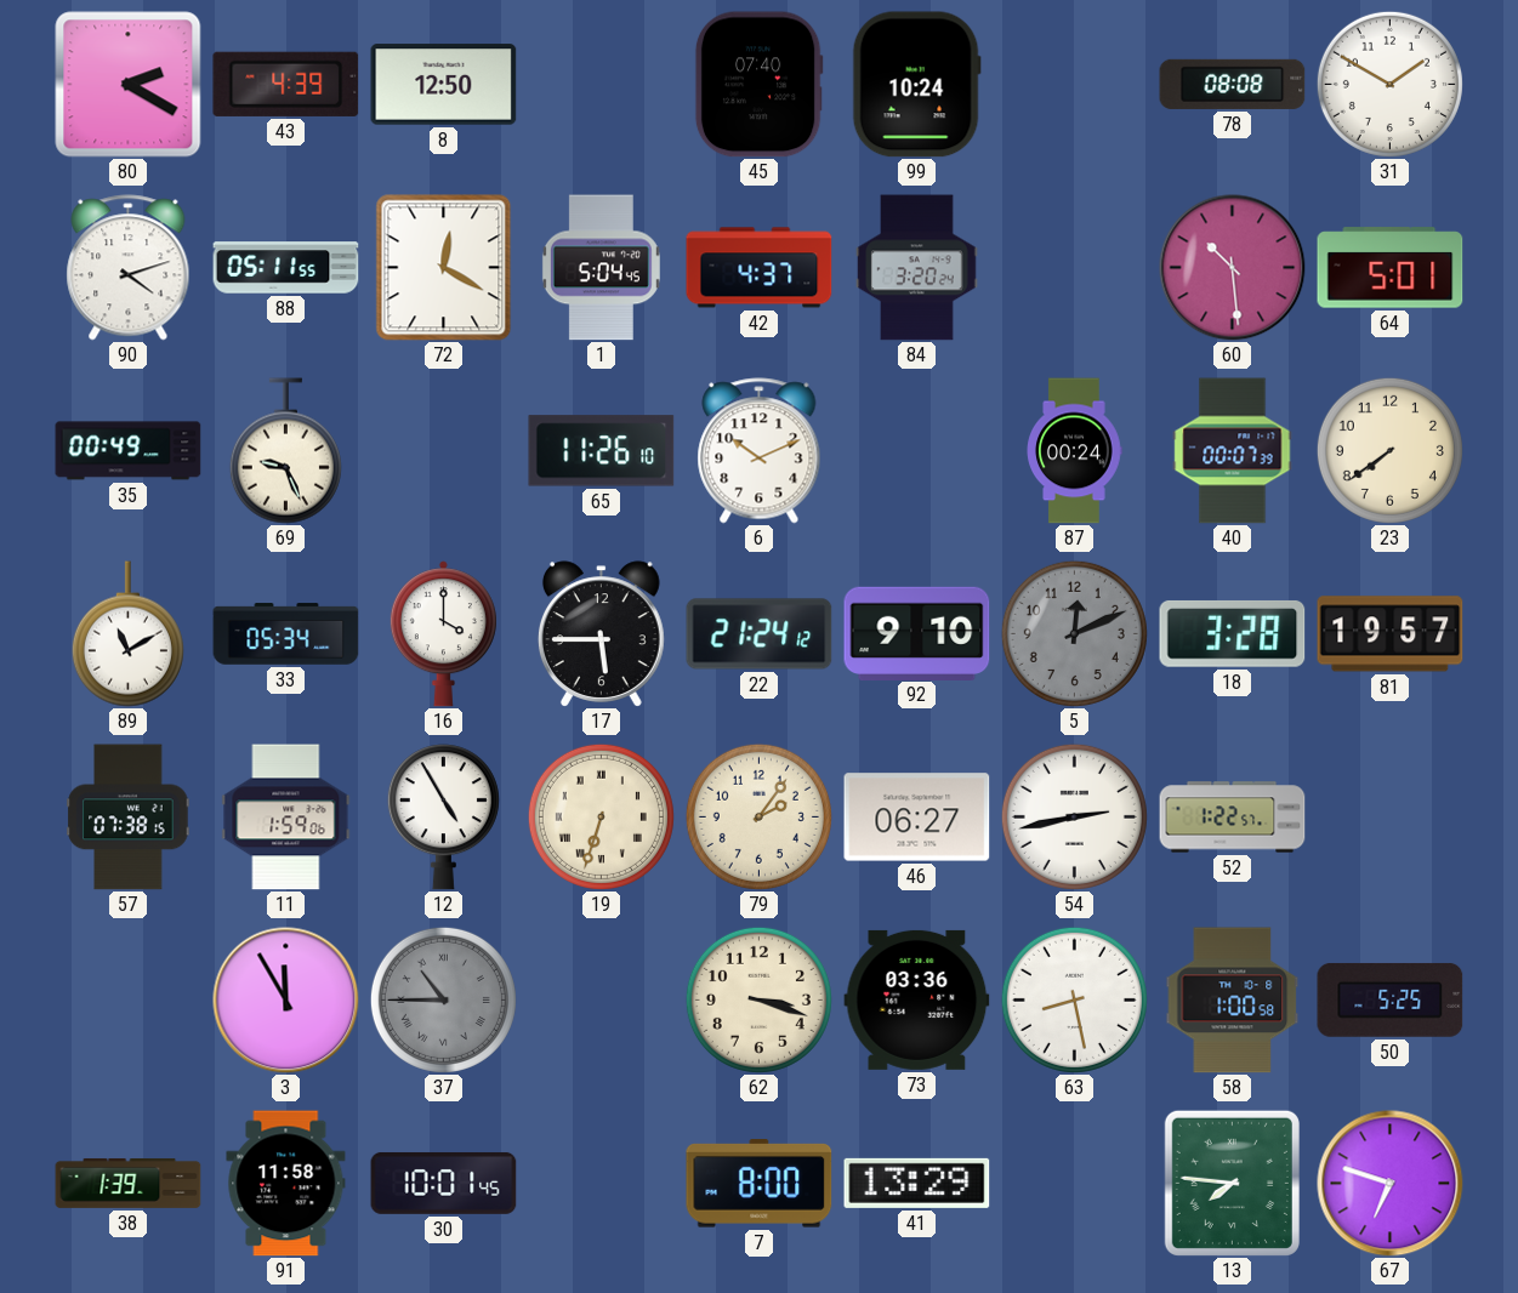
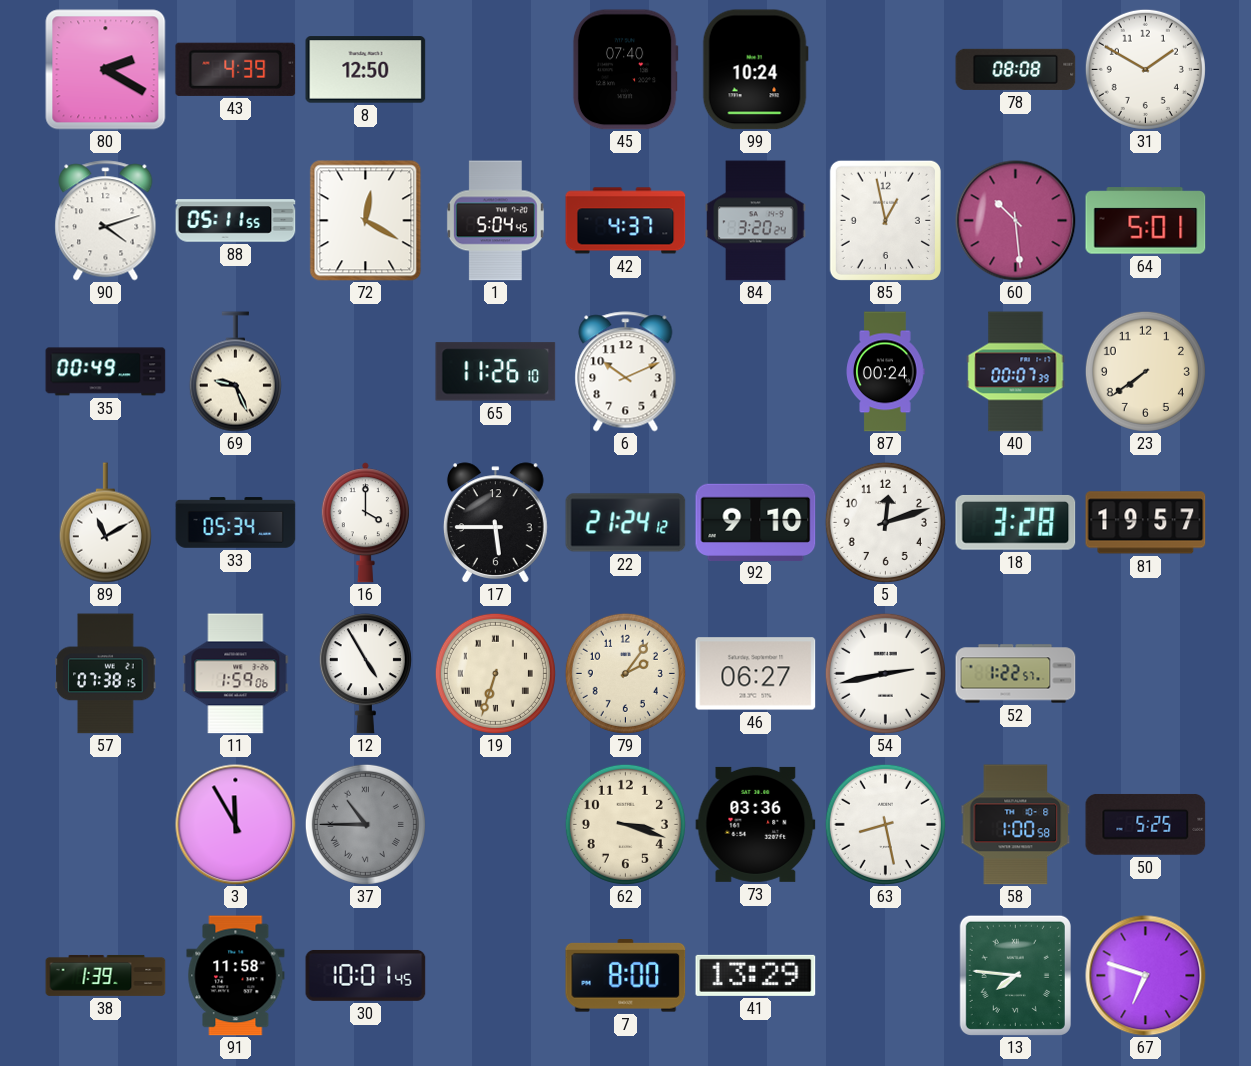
85: none -> 12:58 (885, 220)
5: 12:11 -> 12:12 (885, 522)
5 dial: grey -> white (885, 522)
